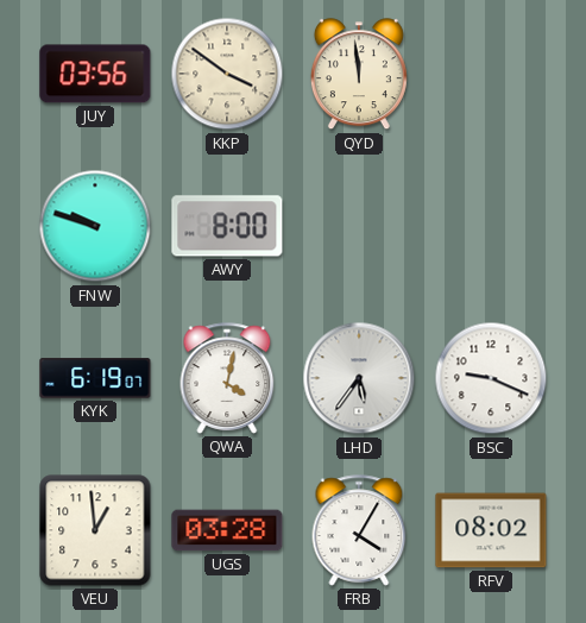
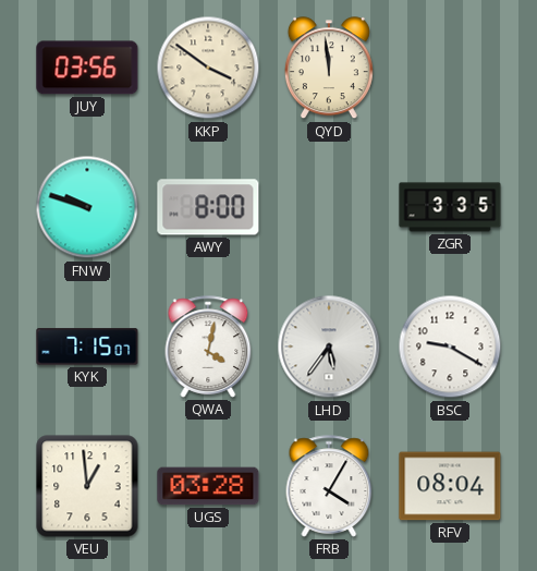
ZGR: none -> 3:35 (450, 207)
KYK: 6:19 -> 7:15 (87, 347)
BSC: 9:19 -> 9:20 (450, 347)
RFV: 08:02 -> 08:04 (450, 486)
